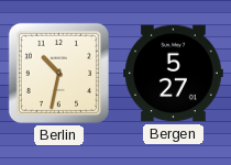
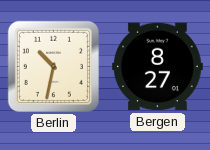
Bergen: 5:27 -> 8:27 (158, 67)
